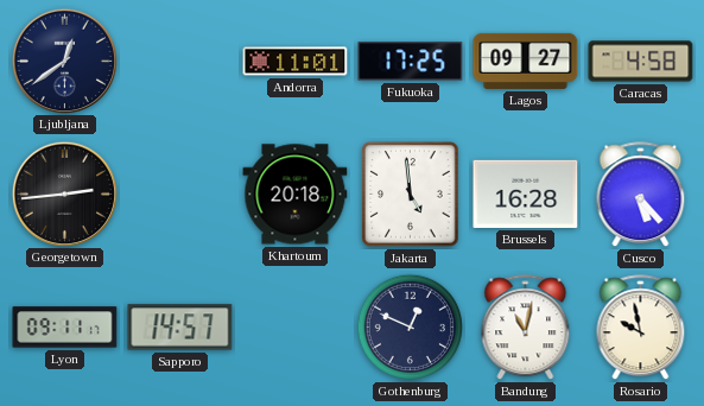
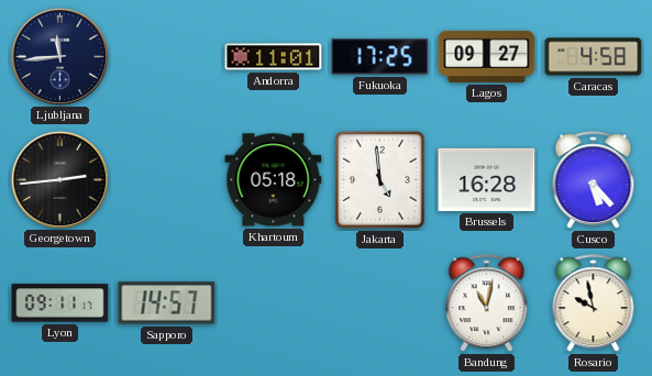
Ljubljana: 12:39 -> 11:44 (59, 56)
Khartoum: 20:18 -> 05:18 (274, 180)
Gothenburg: 12:49 -> none (411, 328)
